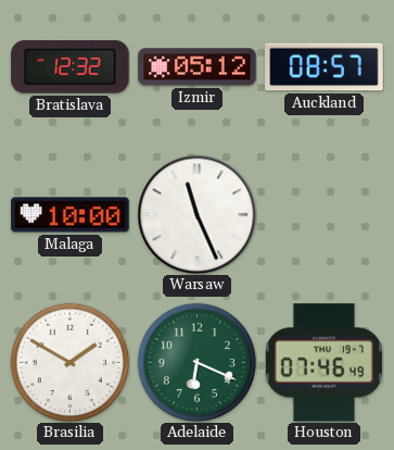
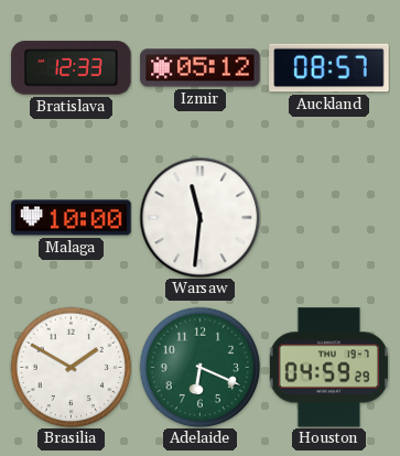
Bratislava: 12:32 -> 12:33 (72, 68)
Warsaw: 11:26 -> 11:31 (199, 217)
Houston: 07:46 -> 04:59 (328, 368)
